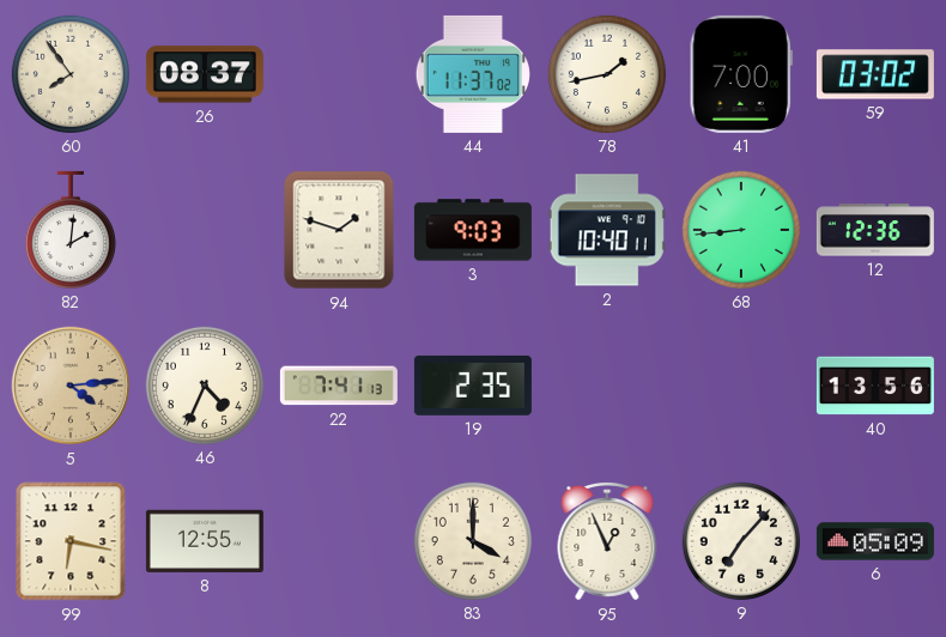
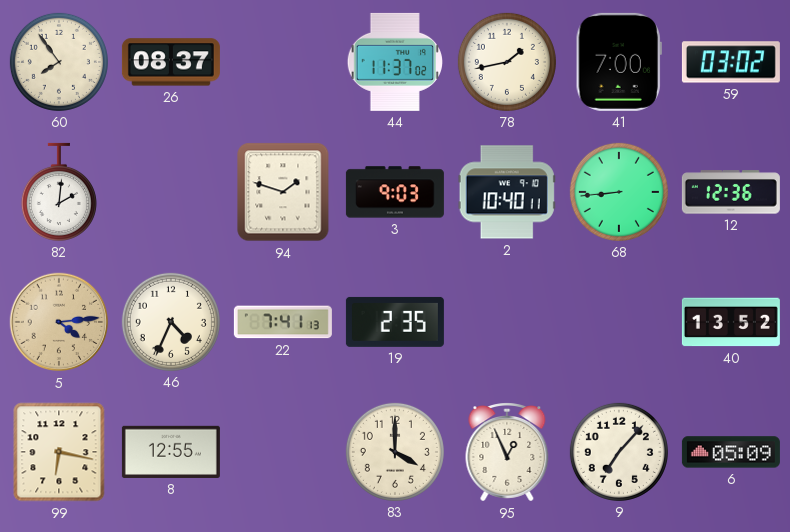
40: 13:56 -> 13:52 (731, 322)
